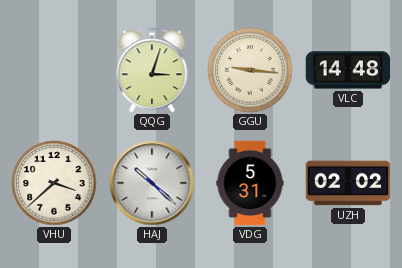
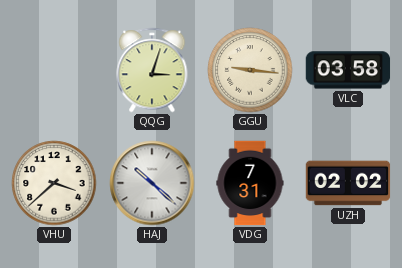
VLC: 14:48 -> 03:58 (348, 70)
VDG: 5:31 -> 7:31 (250, 183)
